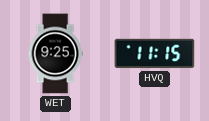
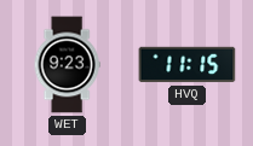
WET: 9:25 -> 9:23 (67, 65)
